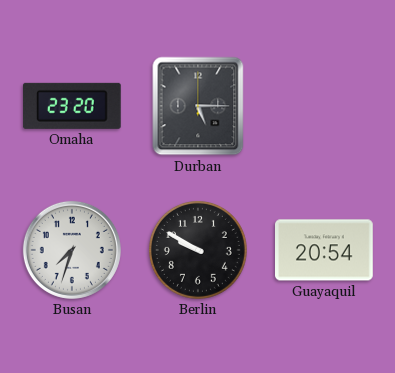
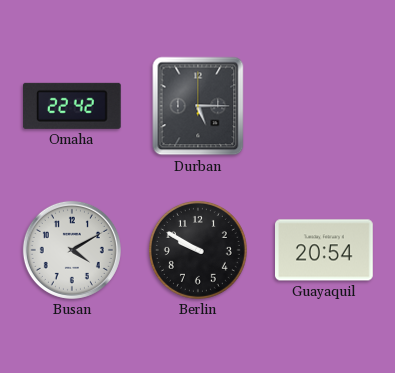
Omaha: 23:20 -> 22:42 (72, 106)
Busan: 7:33 -> 4:10 (72, 250)
